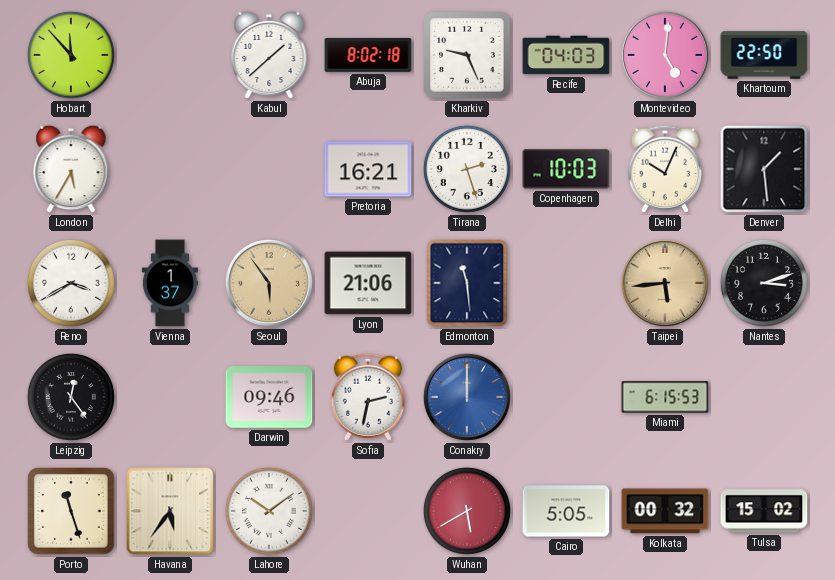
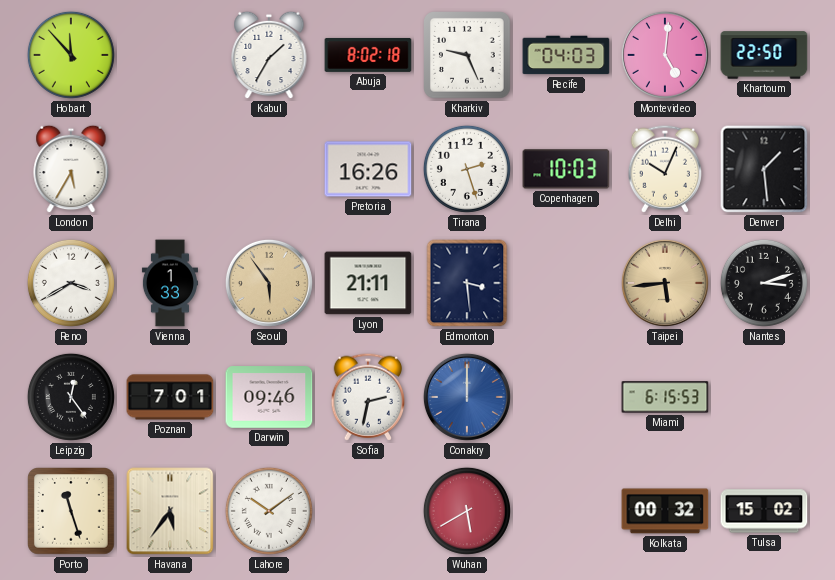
Kabul: 1:38 -> 1:35 (269, 55)
Pretoria: 16:21 -> 16:26 (368, 169)
Vienna: 1:37 -> 1:33 (170, 283)
Lyon: 21:06 -> 21:11 (368, 283)
Edmonton: 11:29 -> 3:29 (467, 283)
Poznan: none -> 7:01 (170, 397)
Cairo: 5:05 -> none (566, 511)
